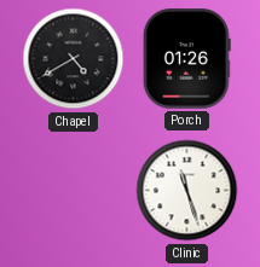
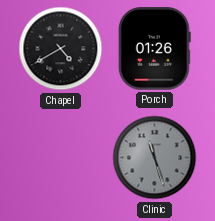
Clinic dial: white -> grey (155, 158)
